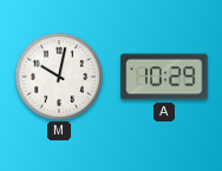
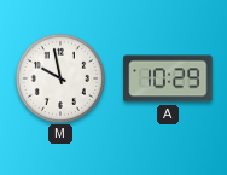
M: 10:02 -> 9:58 (59, 77)
